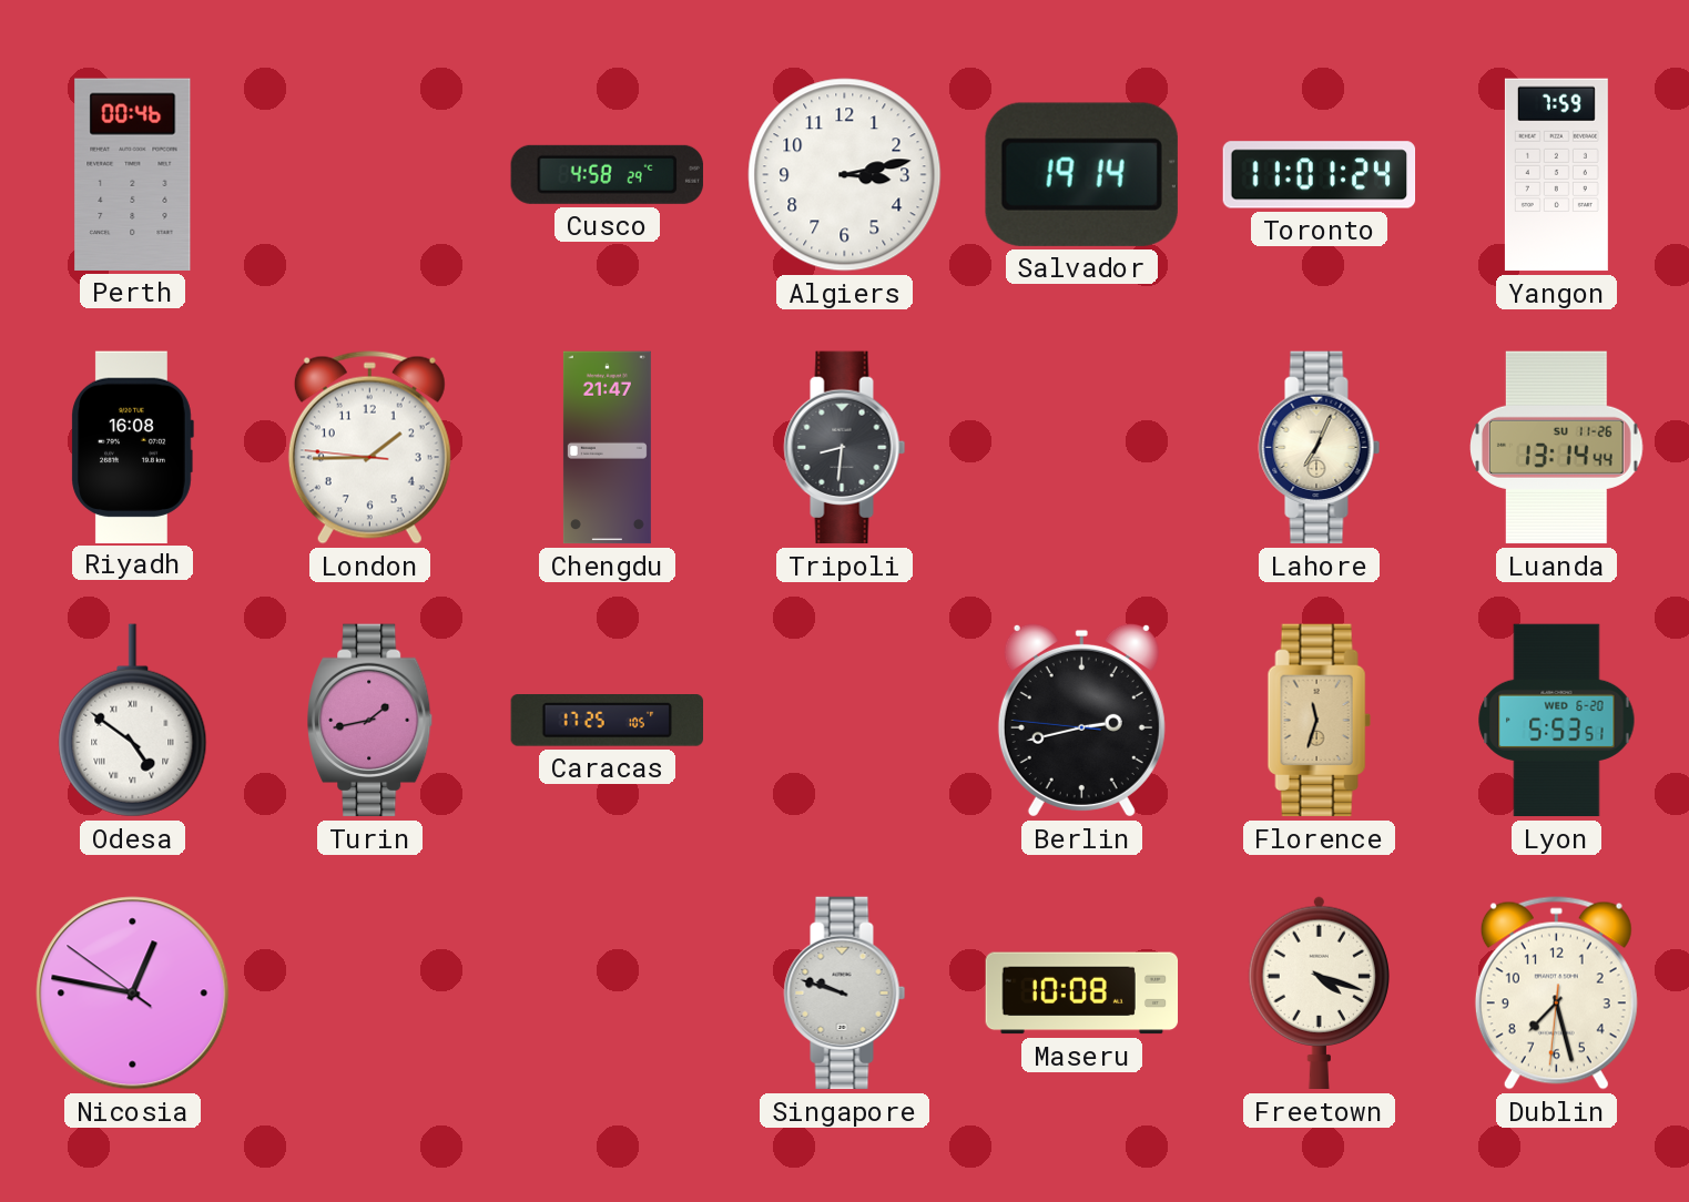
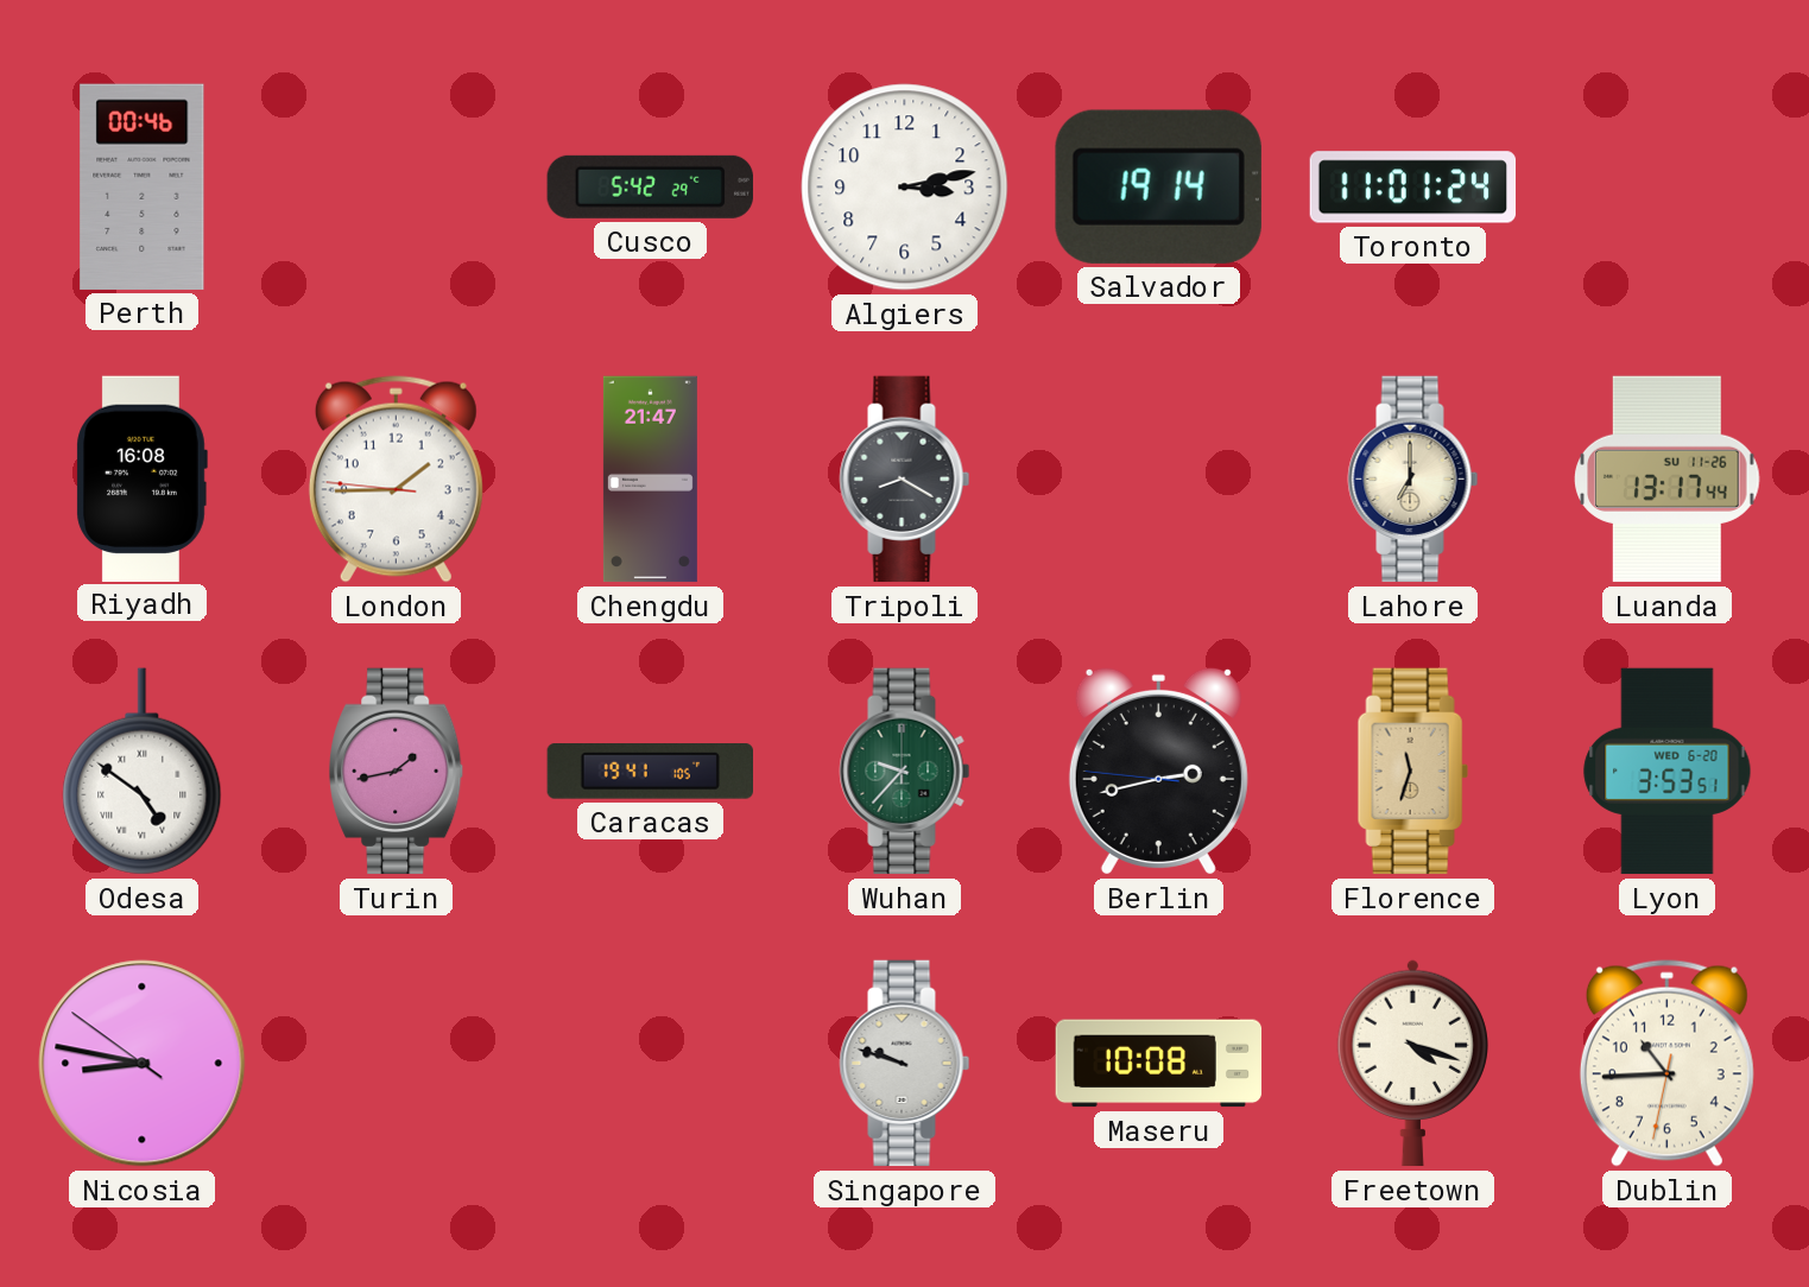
Cusco: 4:58 -> 5:42 (650, 186)
Yangon: 7:59 -> none (1556, 175)
Tripoli: 8:31 -> 8:20 (905, 480)
Lahore: 7:04 -> 7:00 (1413, 480)
Luanda: 13:14 -> 13:17 (1668, 480)
Caracas: 17:25 -> 19:41 (650, 772)
Wuhan: none -> 9:37 (905, 772)
Lyon: 5:53 -> 3:53 (1668, 772)
Nicosia: 12:46 -> 8:46 (143, 1064)
Dublin: 7:27 -> 10:44 (1666, 1064)
